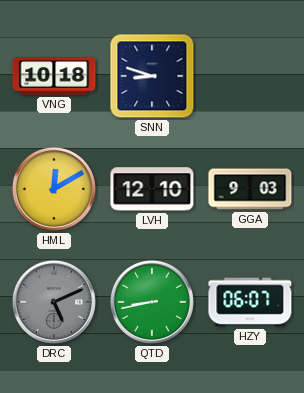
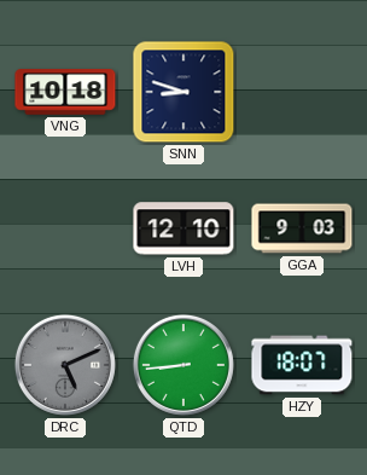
HML: 12:10 -> none (54, 189)
QTD: 8:43 -> 8:44 (183, 365)
HZY: 06:07 -> 18:07 (302, 365)
